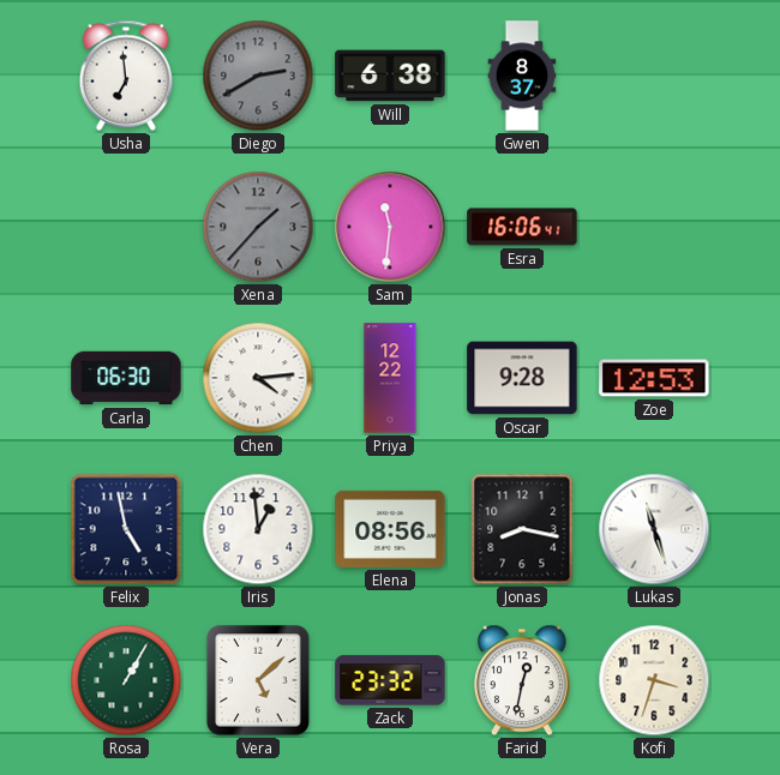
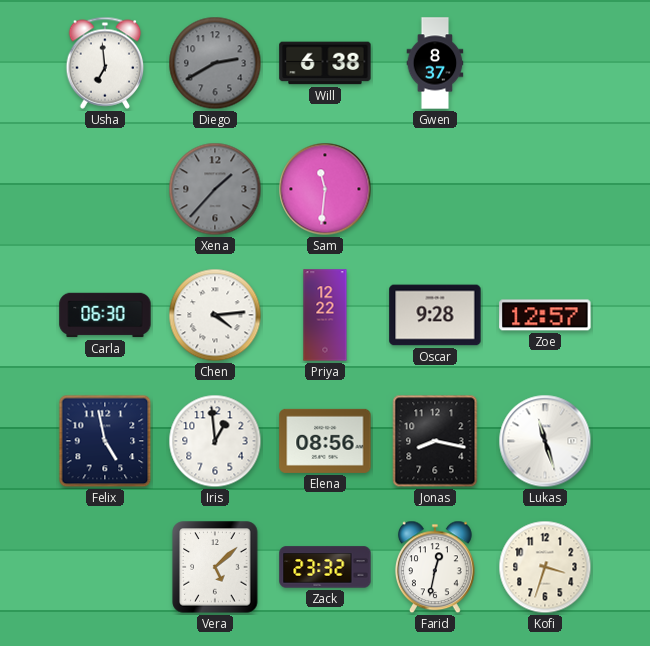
Esra: 16:06 -> none (522, 227)
Zoe: 12:53 -> 12:57 (545, 315)
Rosa: 1:05 -> none (126, 680)
